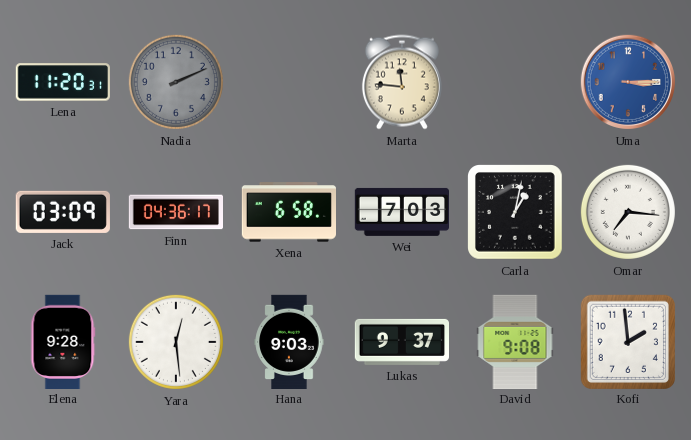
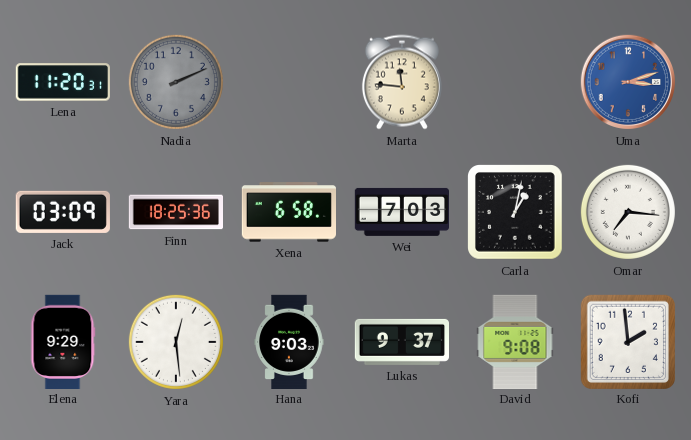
Uma: 3:15 -> 3:12 (628, 82)
Finn: 04:36 -> 18:25 (175, 212)
Elena: 9:28 -> 9:29 (63, 341)
